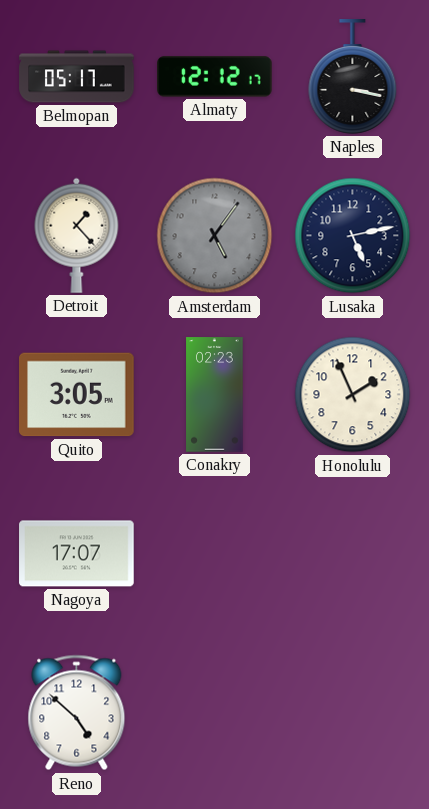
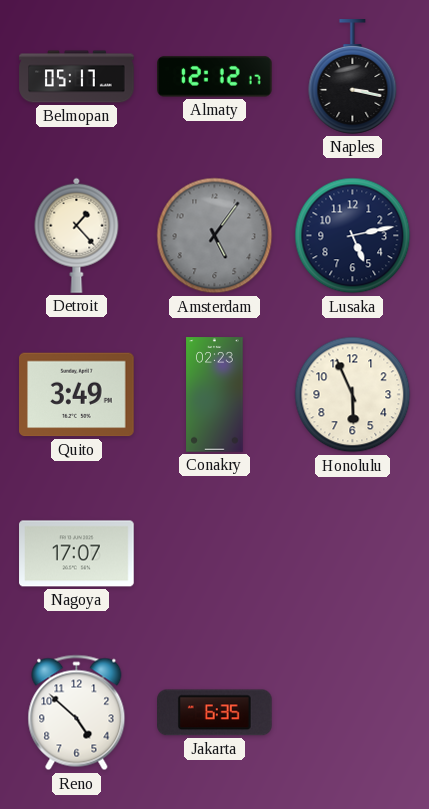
Quito: 3:05 -> 3:49 (77, 395)
Honolulu: 1:56 -> 5:56 (353, 395)
Jakarta: none -> 6:35 (215, 713)
